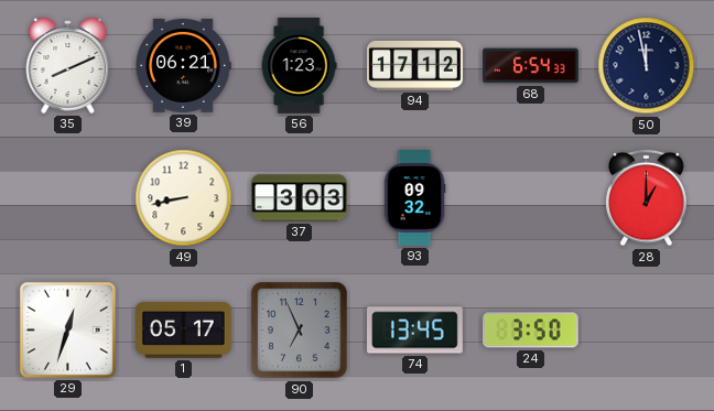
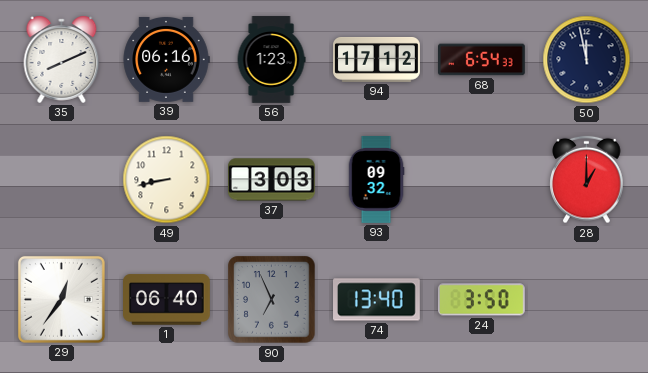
39: 06:21 -> 06:16 (166, 59)
29: 12:33 -> 12:36 (61, 299)
1: 05:17 -> 06:40 (167, 300)
74: 13:45 -> 13:40 (377, 300)
